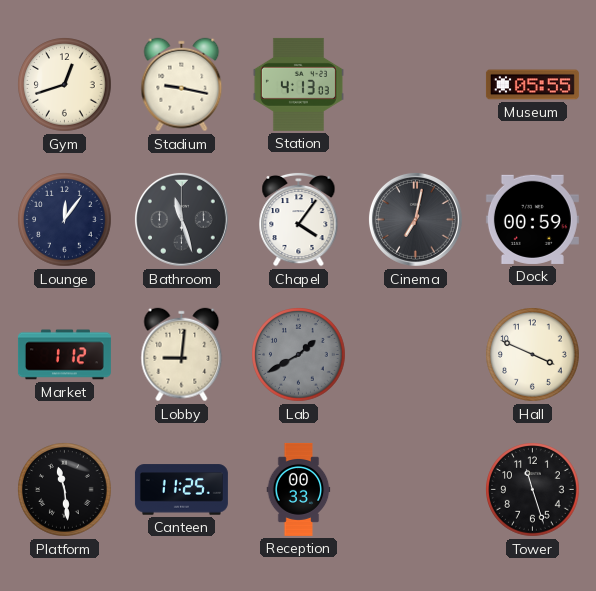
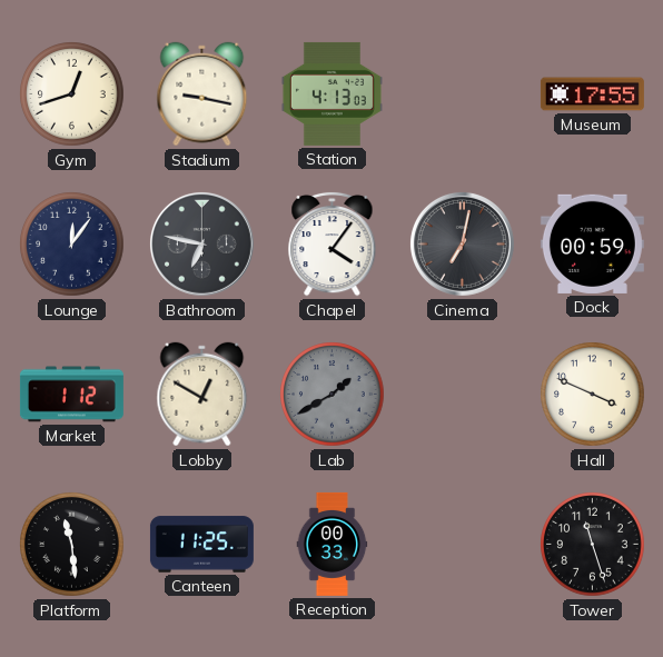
Museum: 05:55 -> 17:55 (592, 94)
Bathroom: 11:27 -> 6:47 (202, 245)
Lobby: 9:01 -> 12:50 (202, 395)
